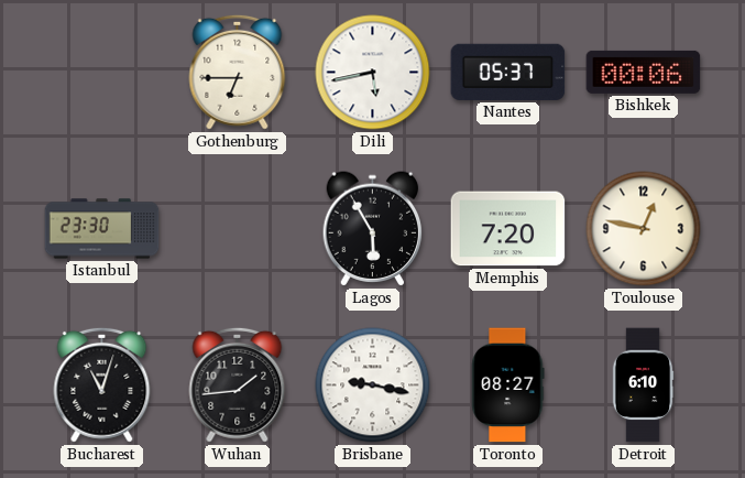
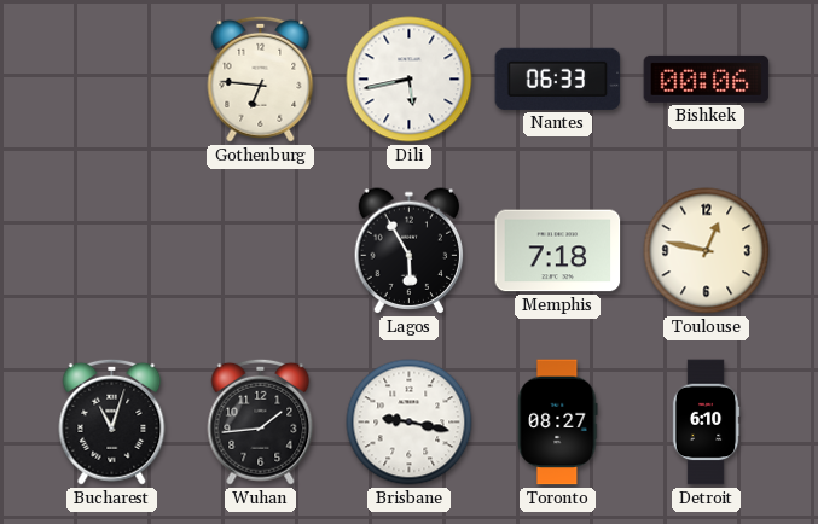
Gothenburg: 6:45 -> 6:46 (261, 78)
Nantes: 05:37 -> 06:33 (558, 78)
Istanbul: 23:30 -> none (102, 229)
Memphis: 7:20 -> 7:18 (558, 251)
